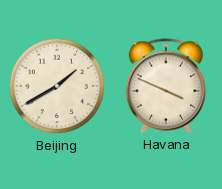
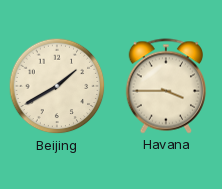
Havana: 3:49 -> 3:45 (165, 86)
